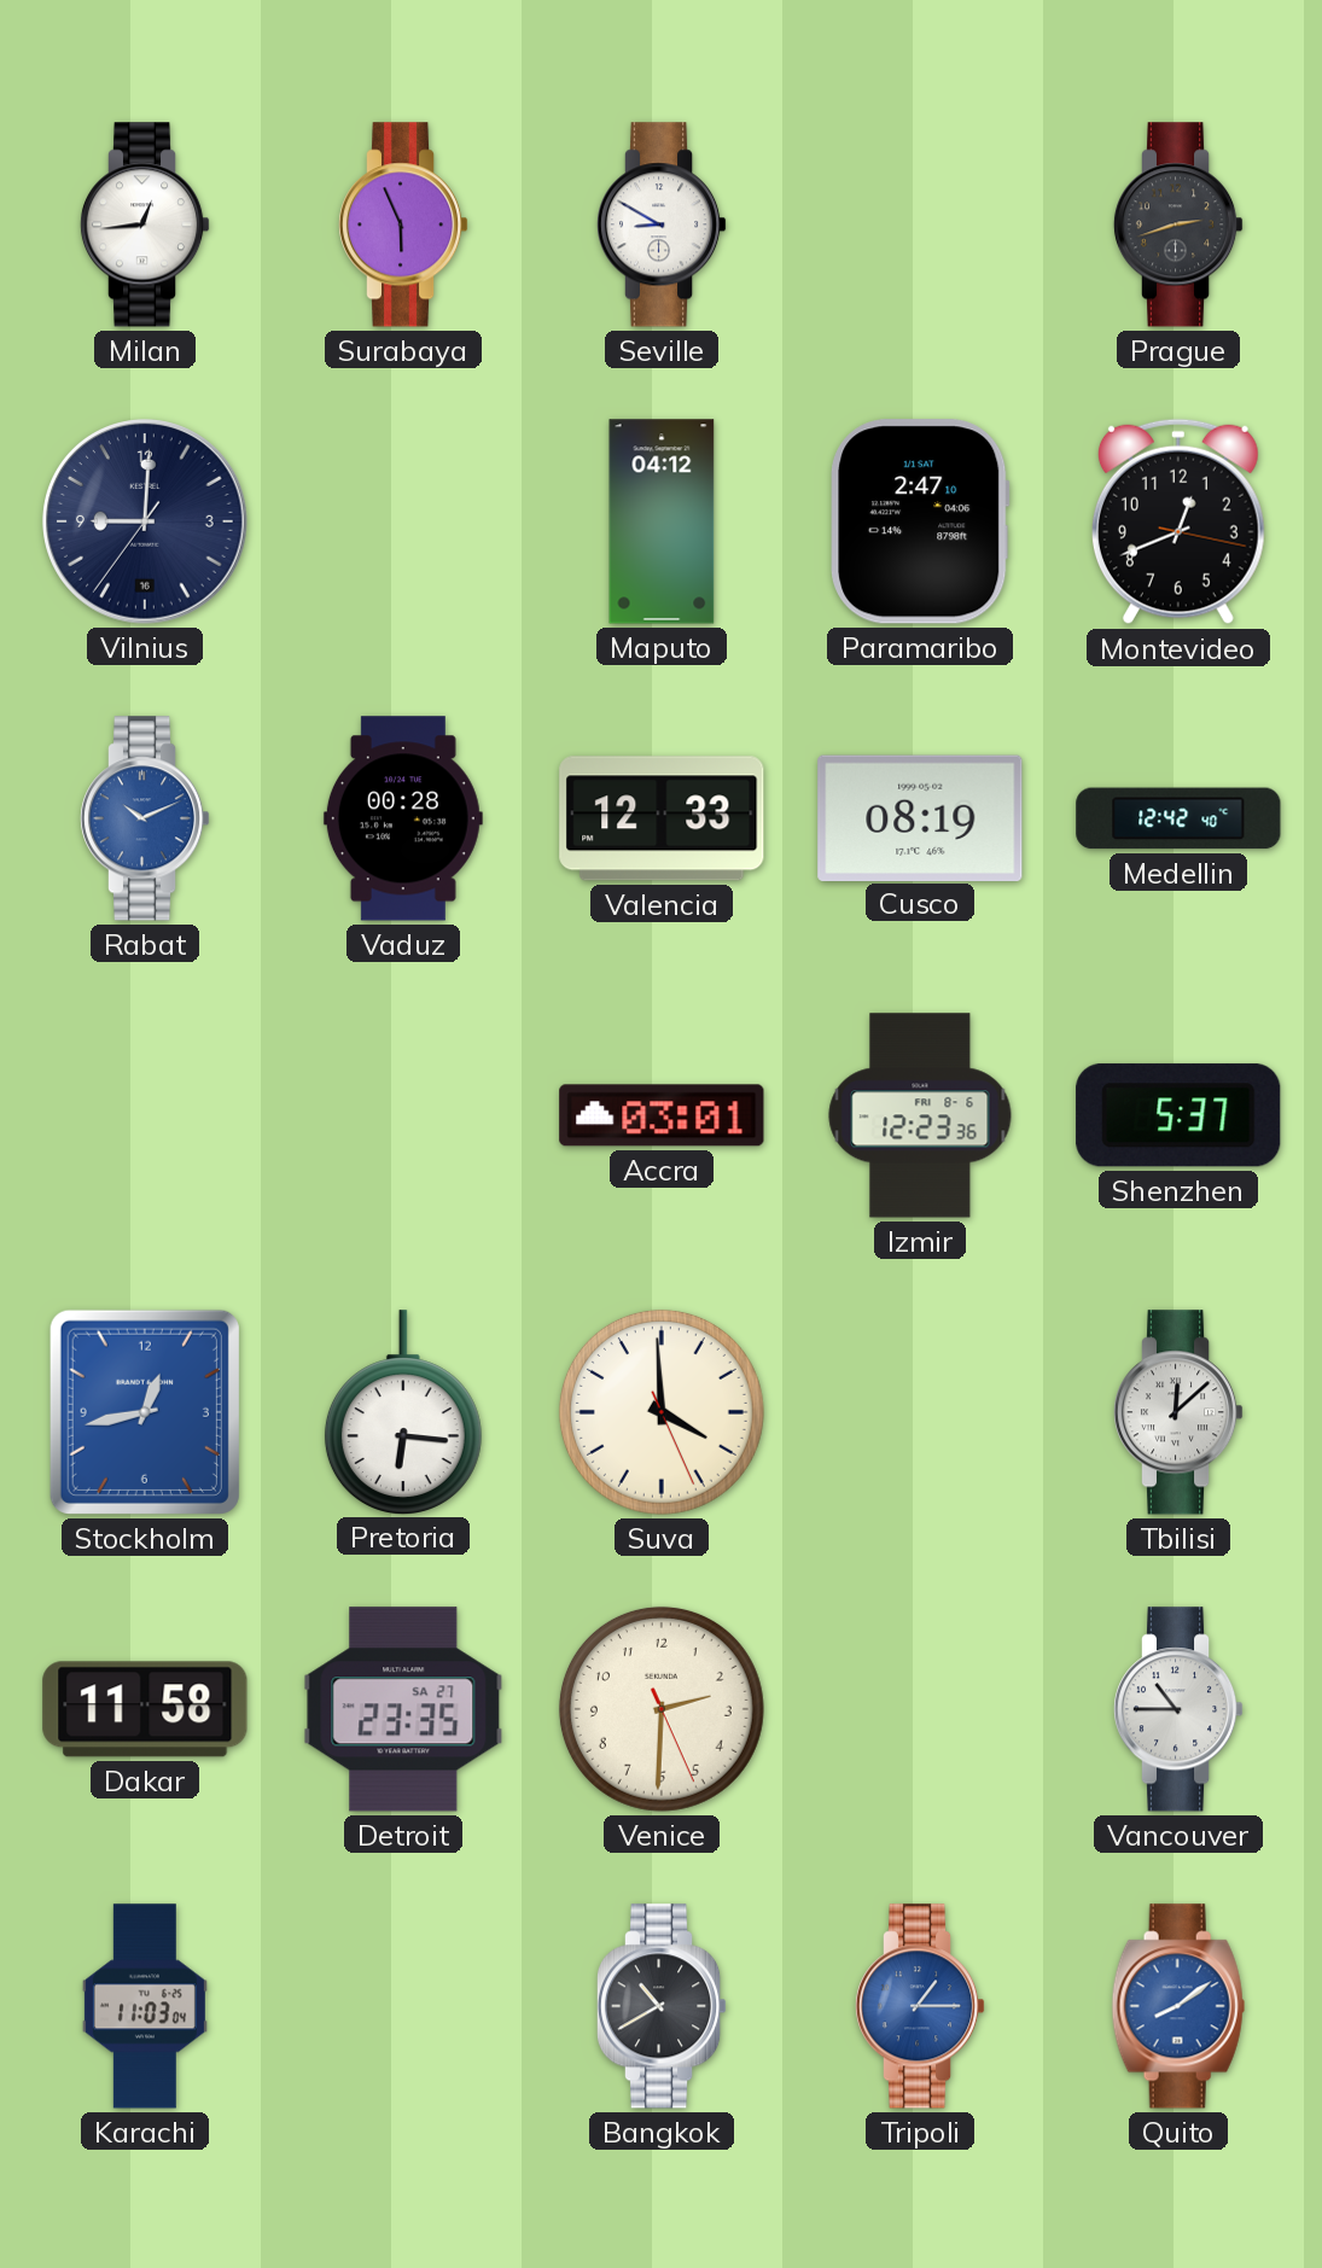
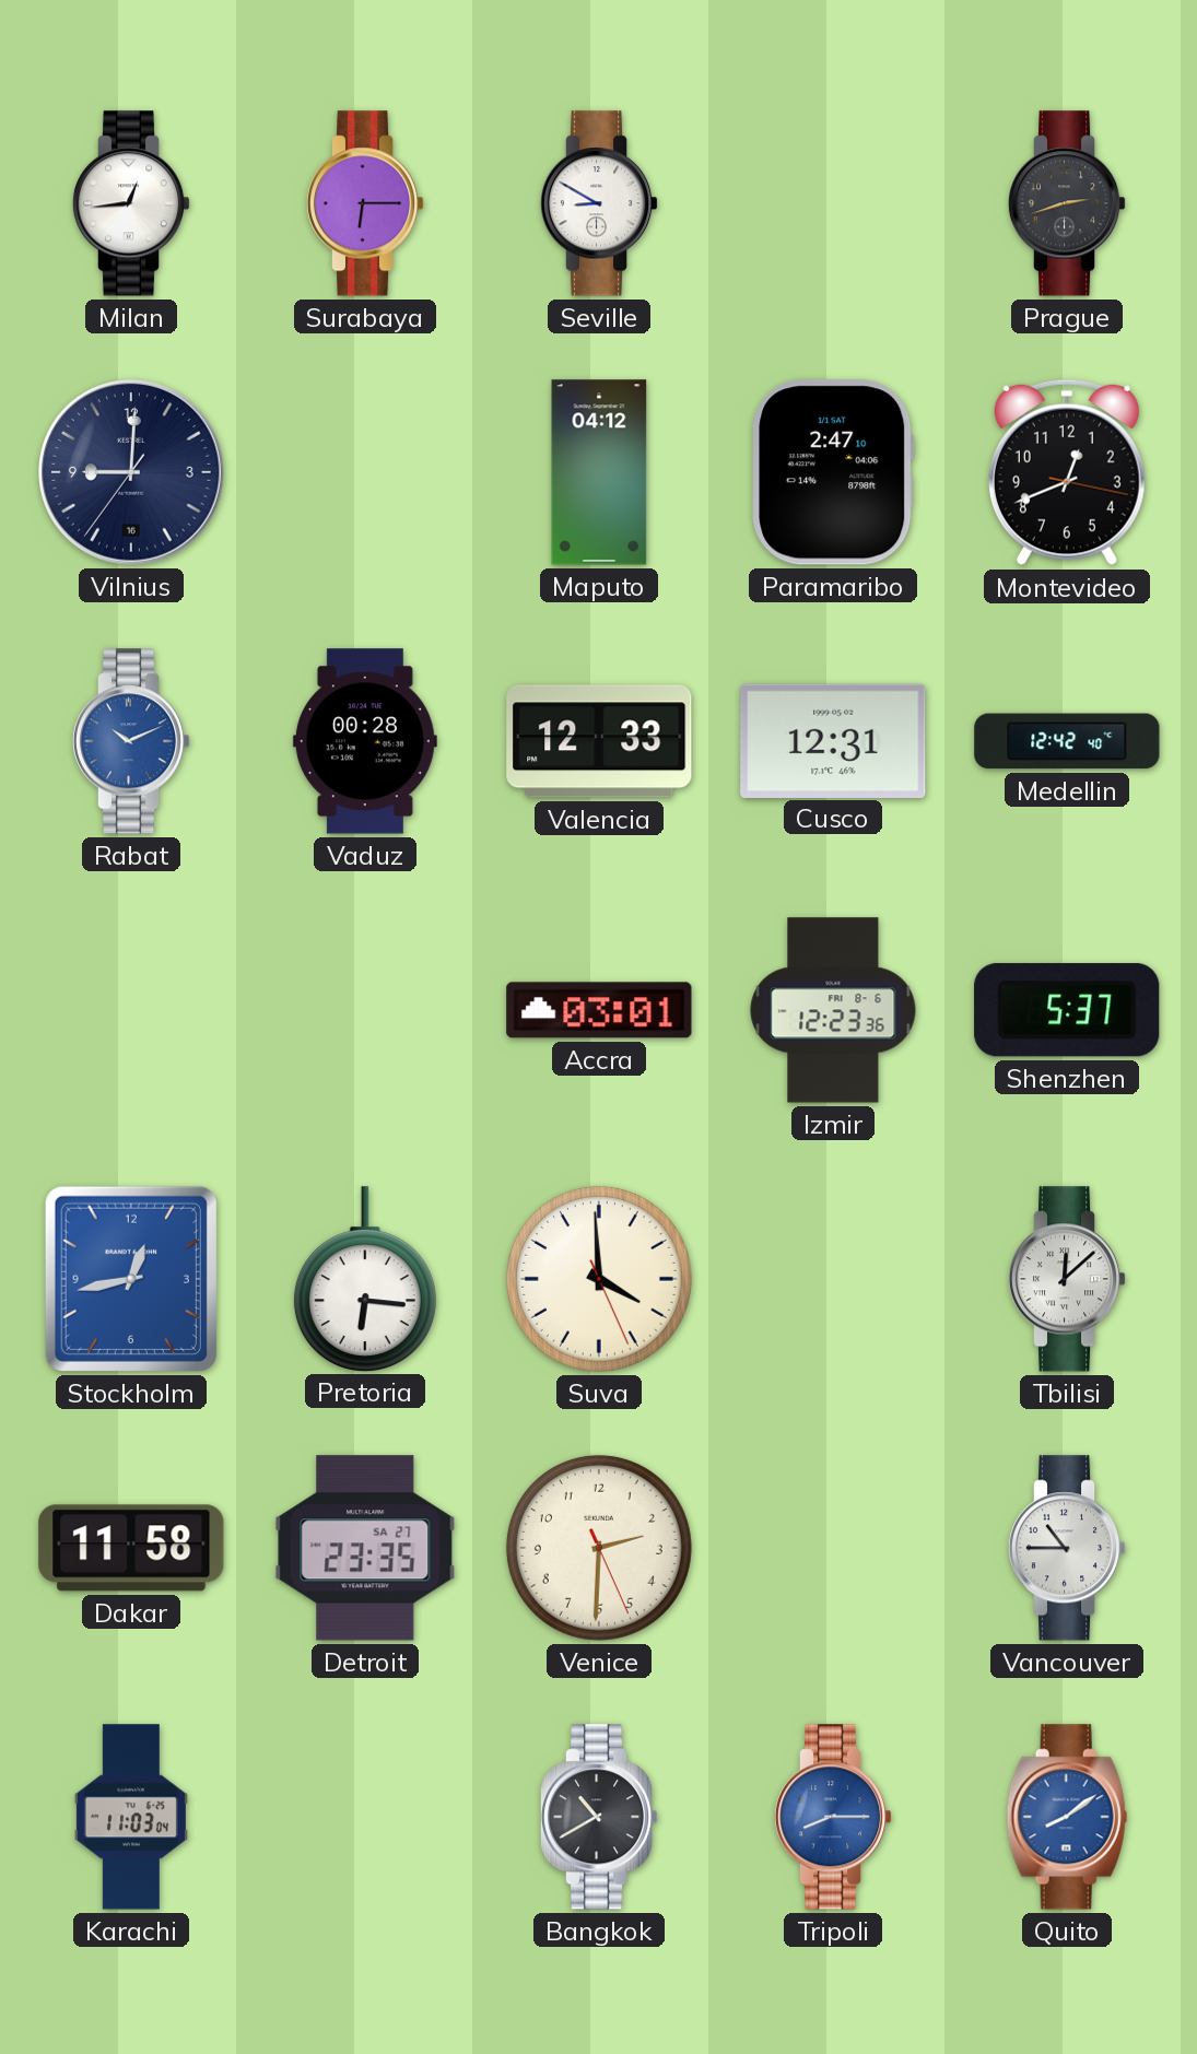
Surabaya: 5:56 -> 6:15 (365, 203)
Cusco: 08:19 -> 12:31 (833, 740)
Tripoli: 1:15 -> 8:15 (833, 1817)
